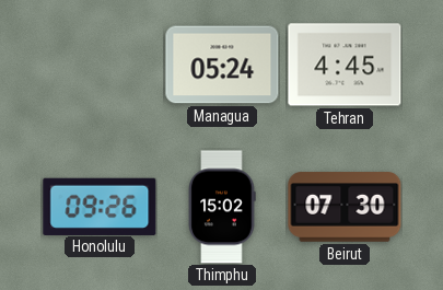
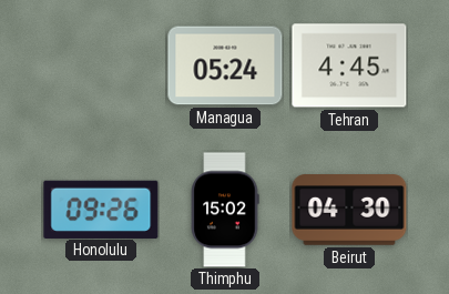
Beirut: 07:30 -> 04:30 (349, 210)
